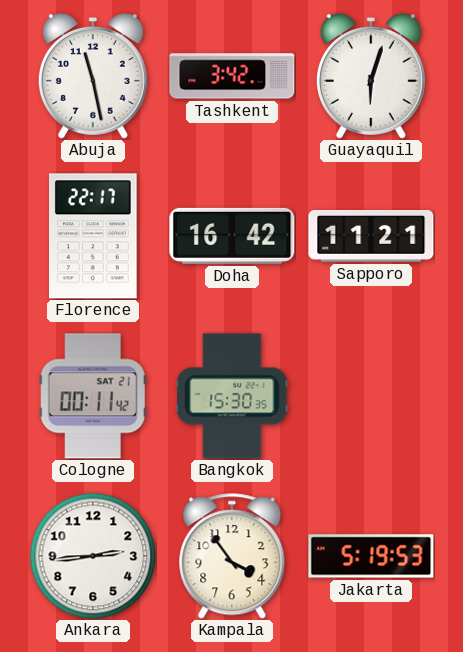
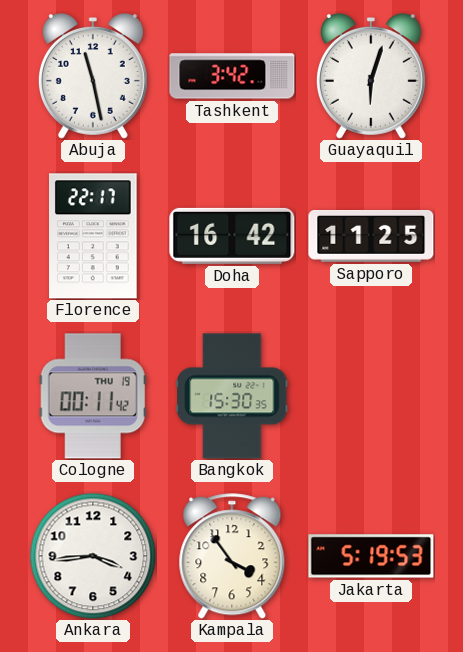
Sapporo: 11:21 -> 11:25 (371, 237)
Cologne date: SAT 21 -> THU 19 (93, 396)
Ankara: 2:44 -> 3:44 (93, 556)
